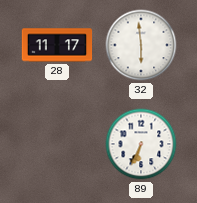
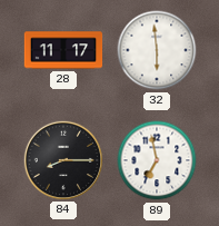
84: none -> 8:15 (62, 159)
89: 6:34 -> 6:58 (157, 160)
